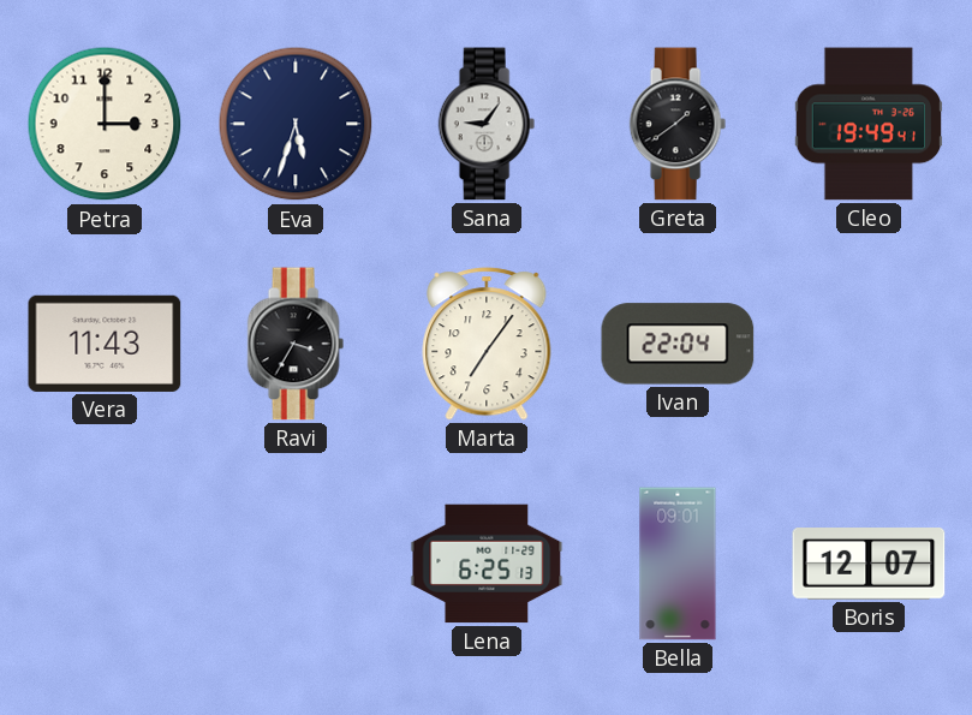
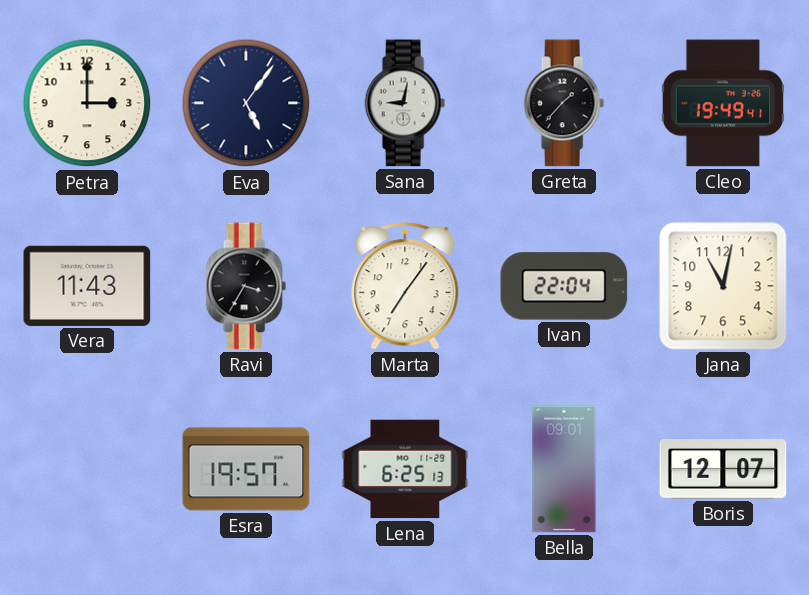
Eva: 5:33 -> 5:06 (246, 103)
Sana: 9:06 -> 9:02 (405, 103)
Greta: 1:39 -> 1:37 (564, 103)
Jana: none -> 11:02 (723, 286)
Esra: none -> 19:57 (246, 469)
